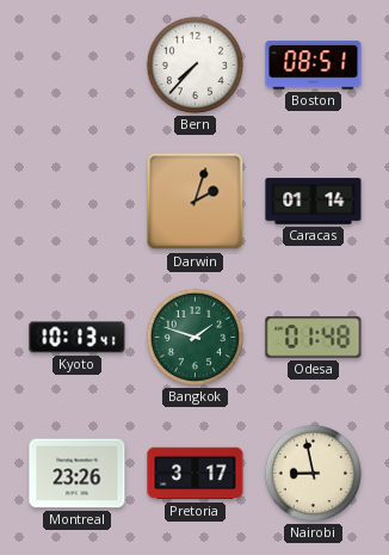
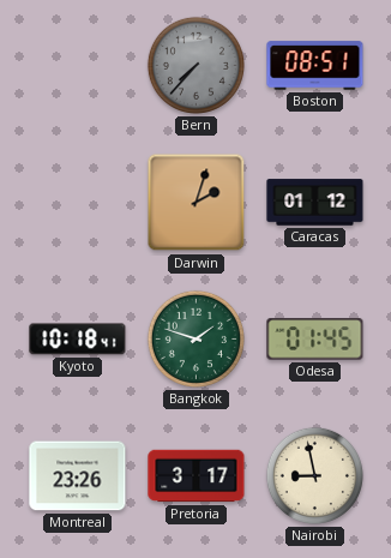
Bern dial: white -> grey (195, 65)
Caracas: 01:14 -> 01:12 (315, 203)
Kyoto: 10:13 -> 10:18 (78, 340)
Odesa: 01:48 -> 01:45 (315, 340)
